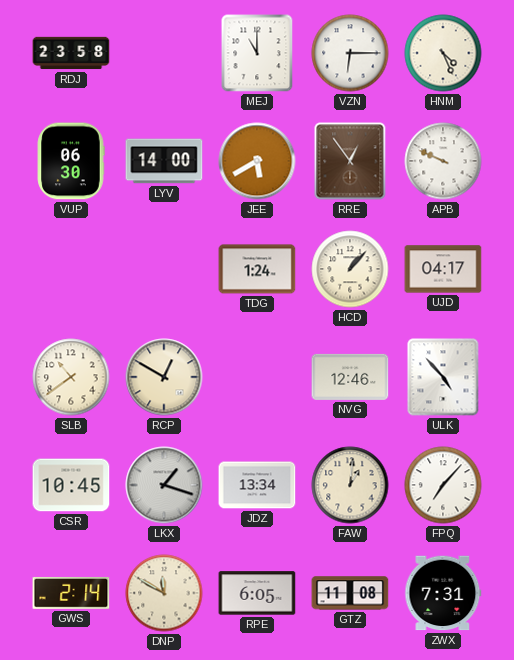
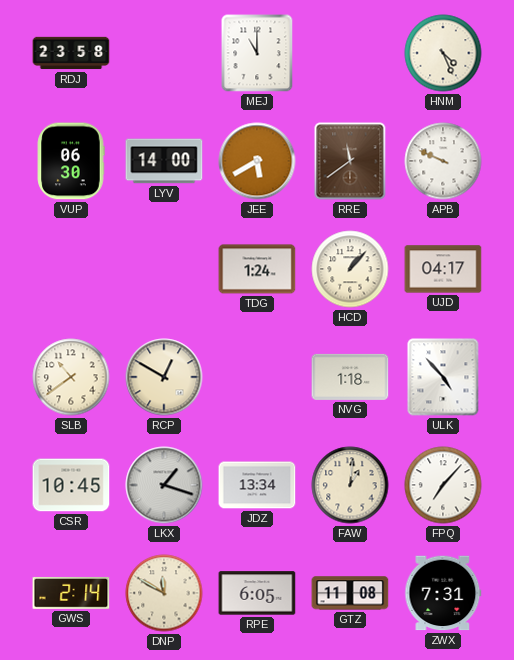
VZN: 6:15 -> none (350, 53)
RRE: 12:54 -> 11:39 (350, 161)
NVG: 12:46 -> 1:18 (350, 377)
